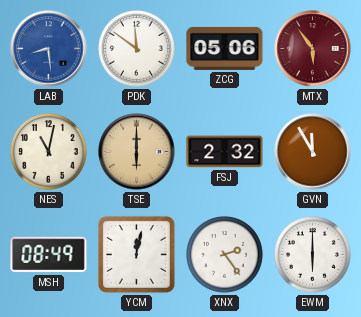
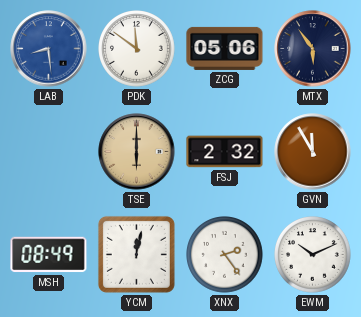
MTX dial: burgundy -> navy (313, 49)
NES: 11:02 -> none (49, 152)
EWM: 6:00 -> 10:11 (313, 255)
